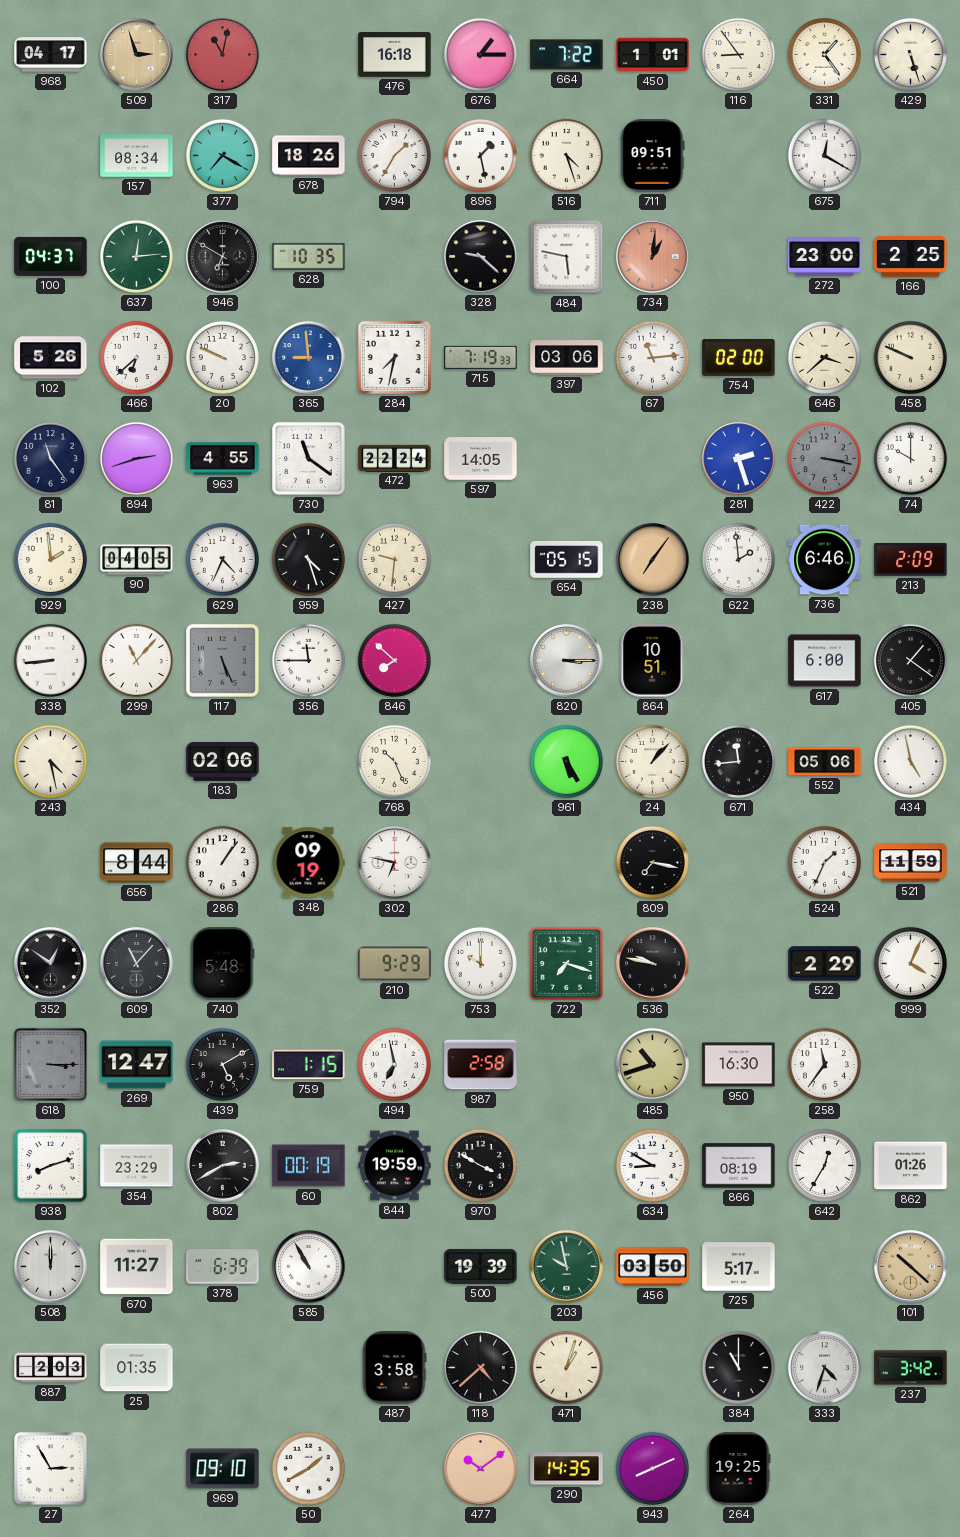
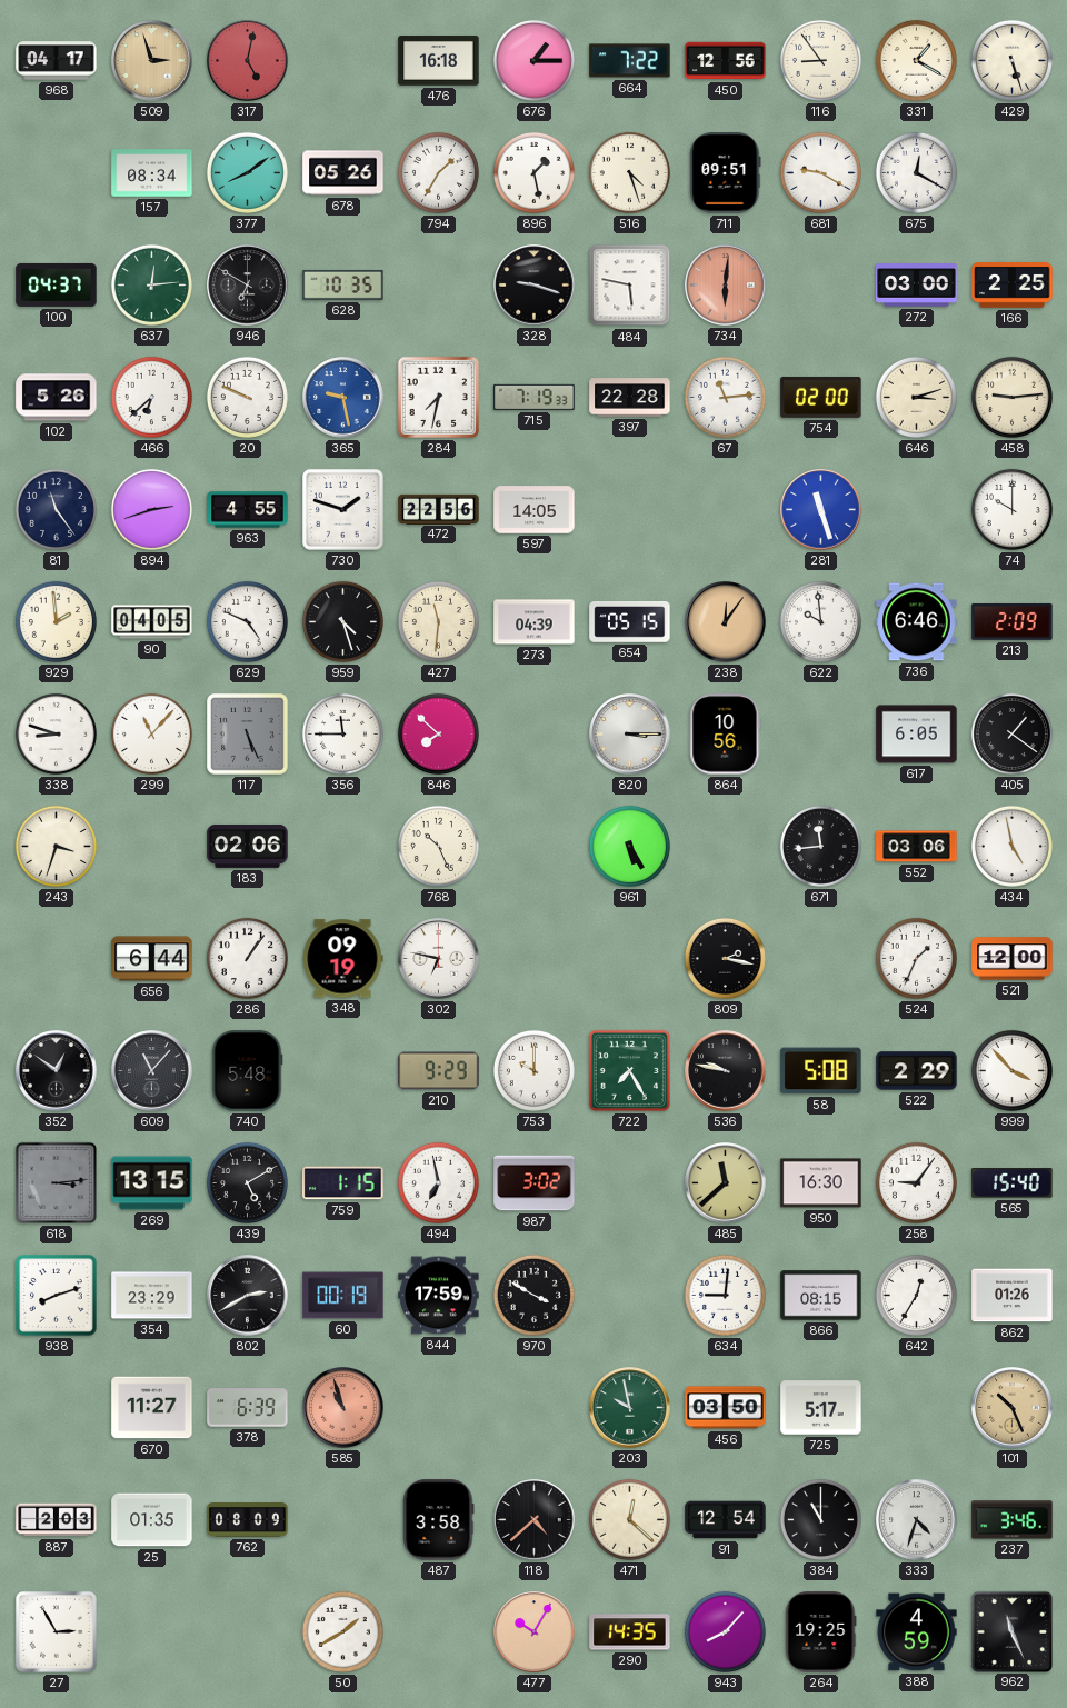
317: 11:02 -> 5:02 (248, 61)
450: 1:01 -> 12:56 (726, 61)
331: 1:24 -> 1:20 (916, 60)
377: 7:20 -> 8:09 (247, 172)
678: 18:26 -> 05:26 (343, 173)
681: none -> 9:20 (820, 172)
328: 9:22 -> 9:18 (535, 286)
734: 1:01 -> 6:01 (726, 286)
272: 23:00 -> 03:00 (917, 286)
365: 8:59 -> 9:28 (343, 398)
397: 03:06 -> 22:28 (630, 398)
646: 3:38 -> 3:12 (916, 397)
458: 9:49 -> 9:14 (1011, 397)
730: 11:21 -> 1:48 (343, 510)
472: 22:24 -> 22:56 (439, 509)
281: 2:27 -> 11:27 (821, 510)
422: 3:17 -> none (824, 458)
629: 4:34 -> 4:49 (247, 621)
427: 9:31 -> 11:31 (438, 621)
273: none -> 04:39 (535, 622)
238: 7:06 -> 12:06 (726, 622)
622: 1:59 -> 9:59 (820, 621)
338: 8:44 -> 8:48 (56, 733)
864: 10:51 -> 10:56 (726, 735)
617: 6:00 -> 6:05 (917, 735)
243: 4:28 -> 3:33 (56, 846)
24: 1:07 -> none (652, 761)
552: 05:06 -> 03:06 (917, 847)
656: 8:44 -> 6:44 (152, 959)
809: 7:17 -> 2:17 (725, 958)
521: 11:59 -> 12:00 (1013, 959)
722: 7:18 -> 7:25 (629, 1070)
58: none -> 5:08 (821, 1071)
999: 4:04 -> 3:53 (1011, 1070)
618: 3:15 -> 3:14 (56, 1182)
269: 12:47 -> 13:15 (152, 1183)
987: 2:58 -> 3:02 (535, 1183)
485: 10:42 -> 11:38 (726, 1183)
258: 11:36 -> 9:06 (916, 1182)
565: none -> 15:40 (1013, 1183)
844: 19:59 -> 17:59 (439, 1296)
634: 8:50 -> 9:01 (725, 1295)
866: 08:19 -> 08:15 (821, 1296)
508: 12:00 -> none (51, 1267)
585: 10:55 -> 10:57 (343, 1408)
585 dial: white -> salmon (343, 1408)
500: 19:39 -> none (481, 1266)
101: 10:22 -> 10:26 (1013, 1408)
762: none -> 08:09 (248, 1520)
471: 1:03 -> 12:22 (629, 1519)
91: none -> 12:54 (726, 1520)
237: 3:42 -> 3:46 (1013, 1520)
969: 09:10 -> none (223, 1469)
477: 10:09 -> 10:05 (535, 1632)
943: 8:11 -> 8:07 (725, 1631)
388: none -> 4:59 (917, 1632)
962: none -> 11:26 (1011, 1631)
